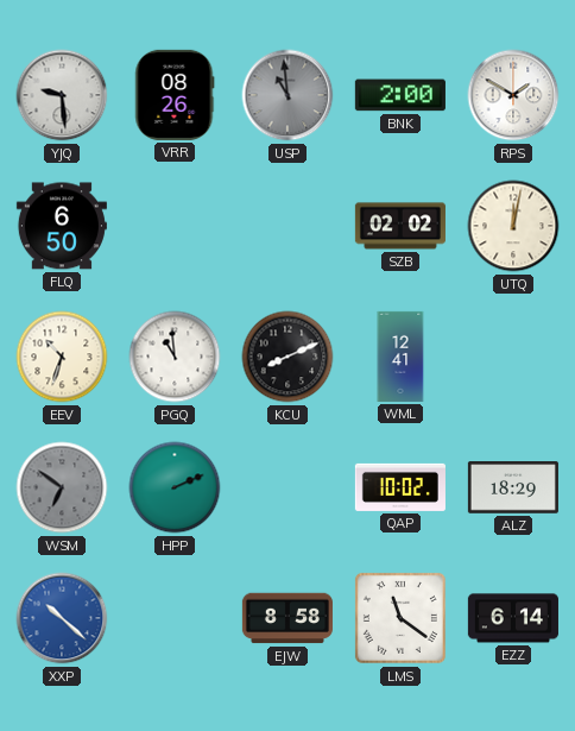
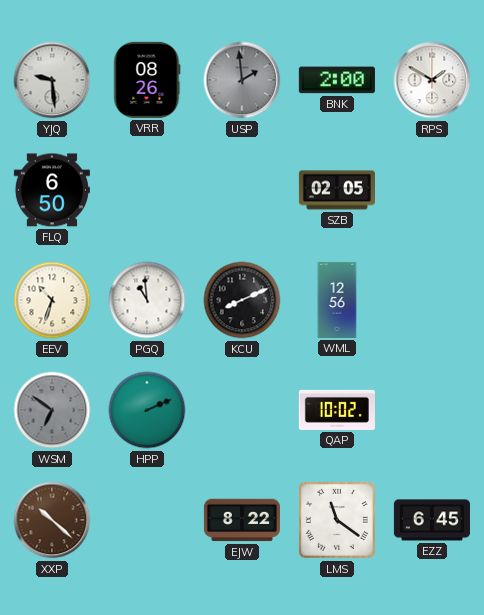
USP: 10:59 -> 1:59 (242, 80)
SZB: 02:02 -> 02:05 (337, 190)
UTQ: 12:02 -> none (513, 226)
WML: 12:41 -> 12:56 (337, 300)
ALZ: 18:29 -> none (513, 487)
XXP dial: blue -> brown (52, 520)
EJW: 8:58 -> 8:22 (242, 520)
EZZ: 6:14 -> 6:45 (432, 520)
